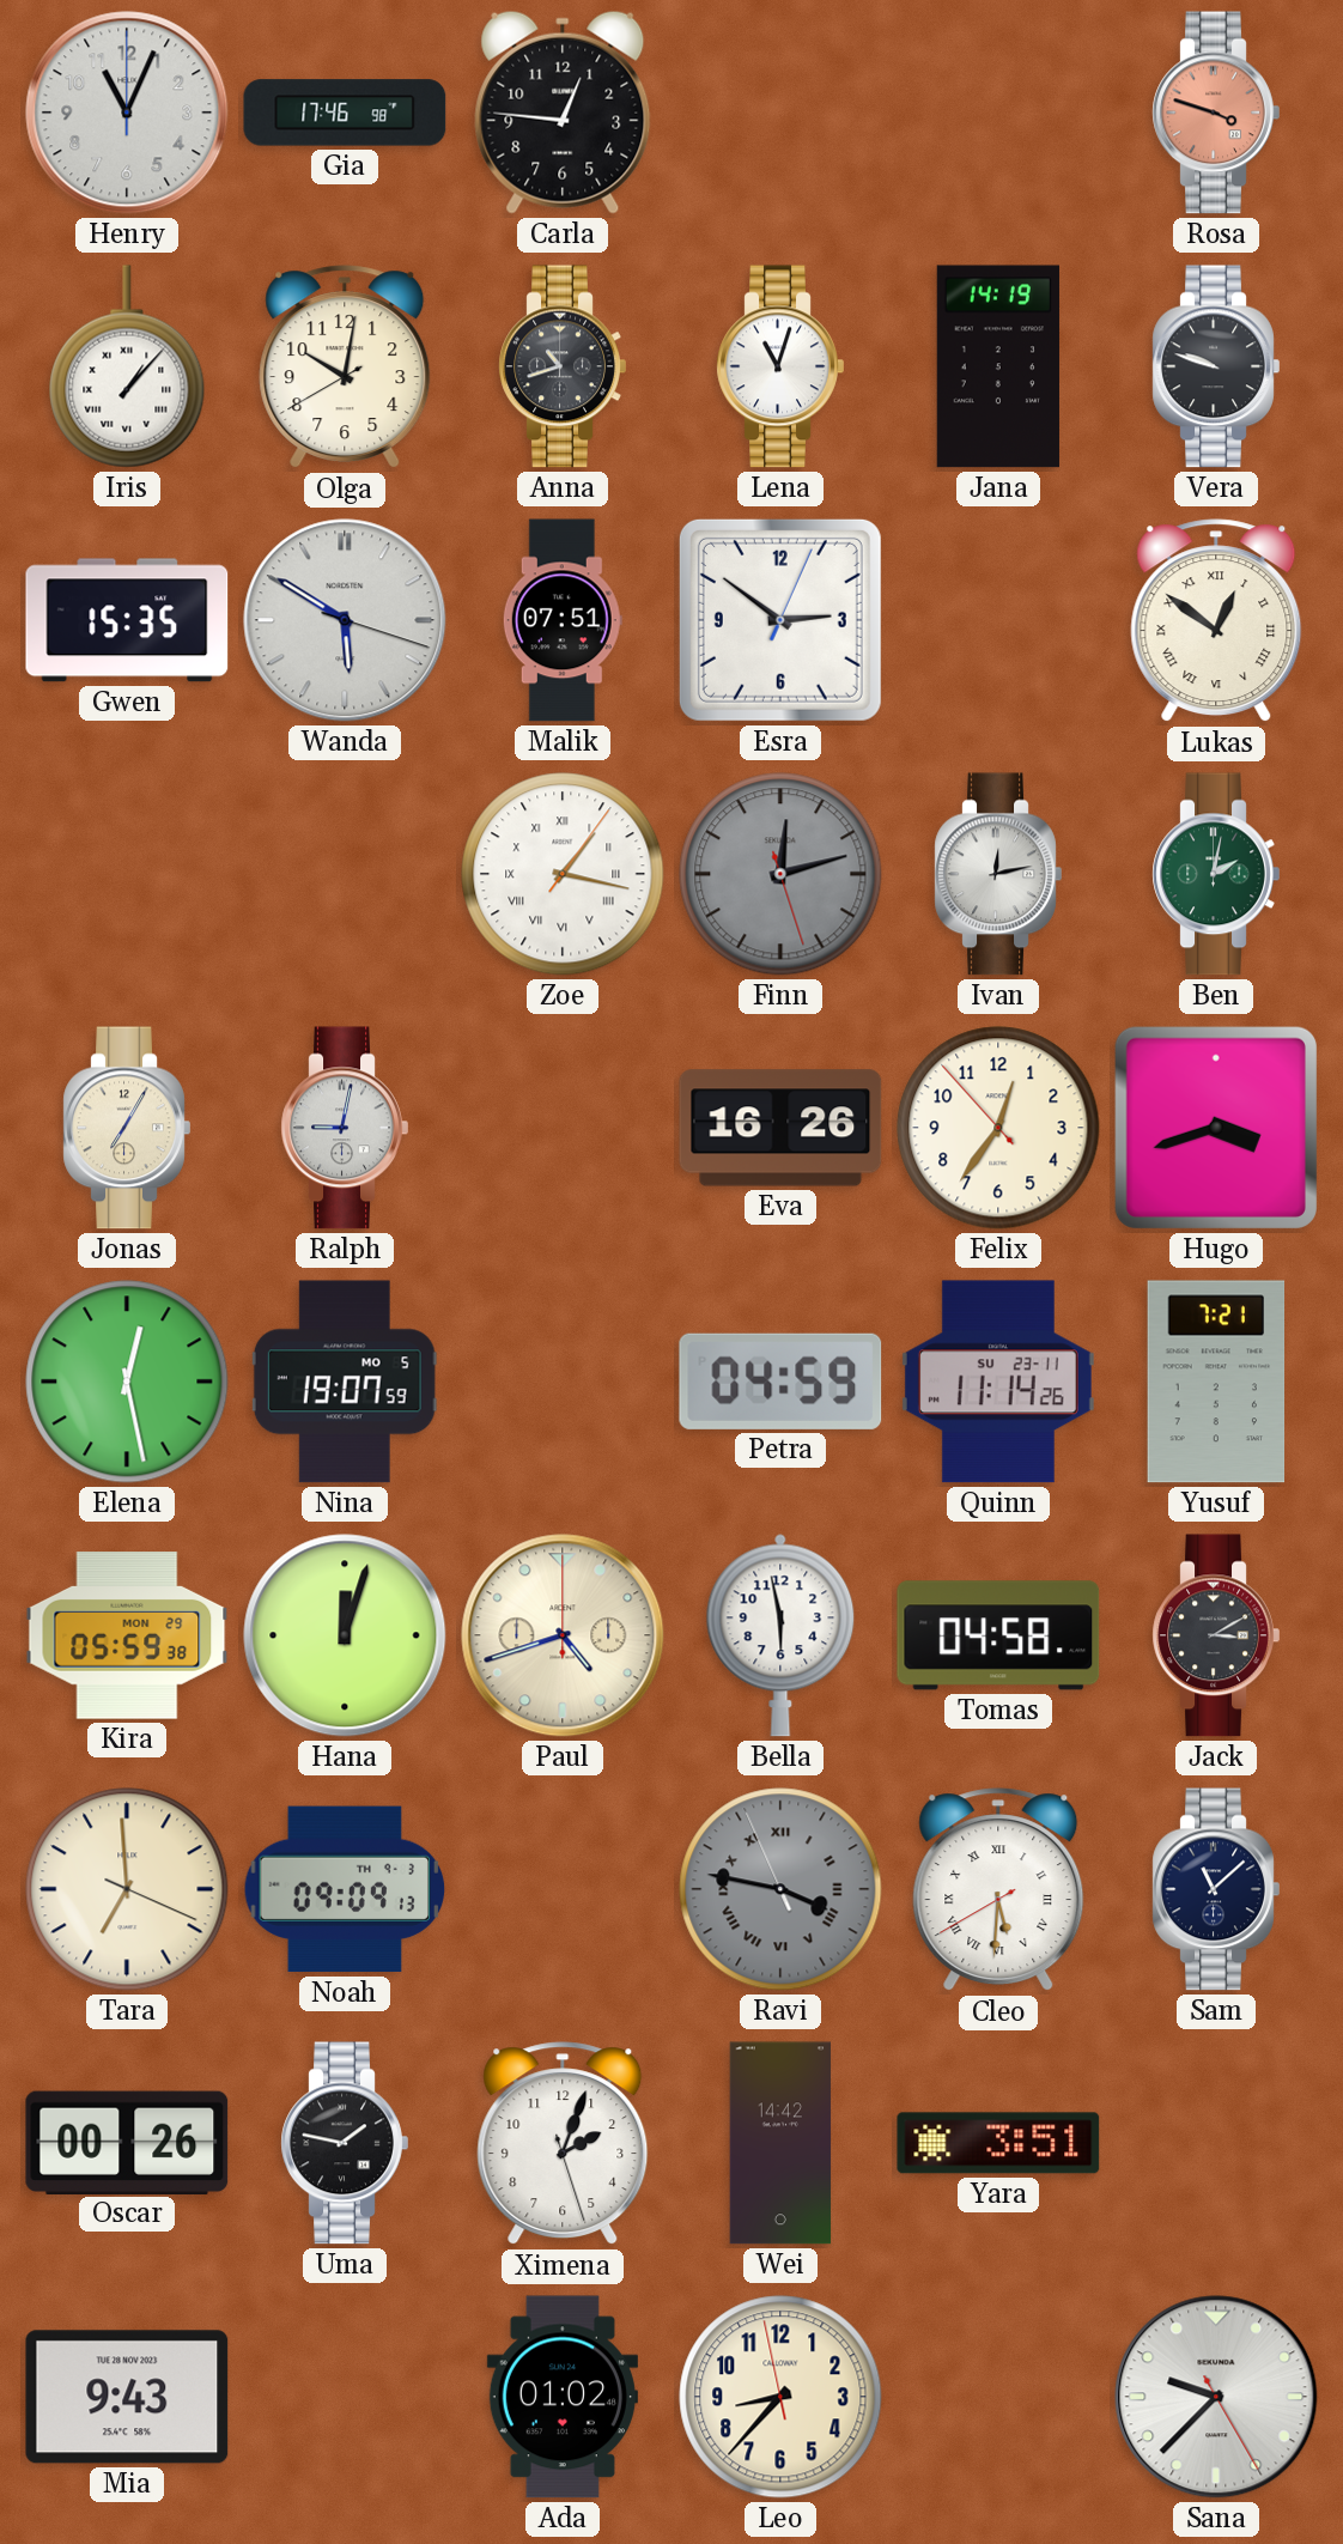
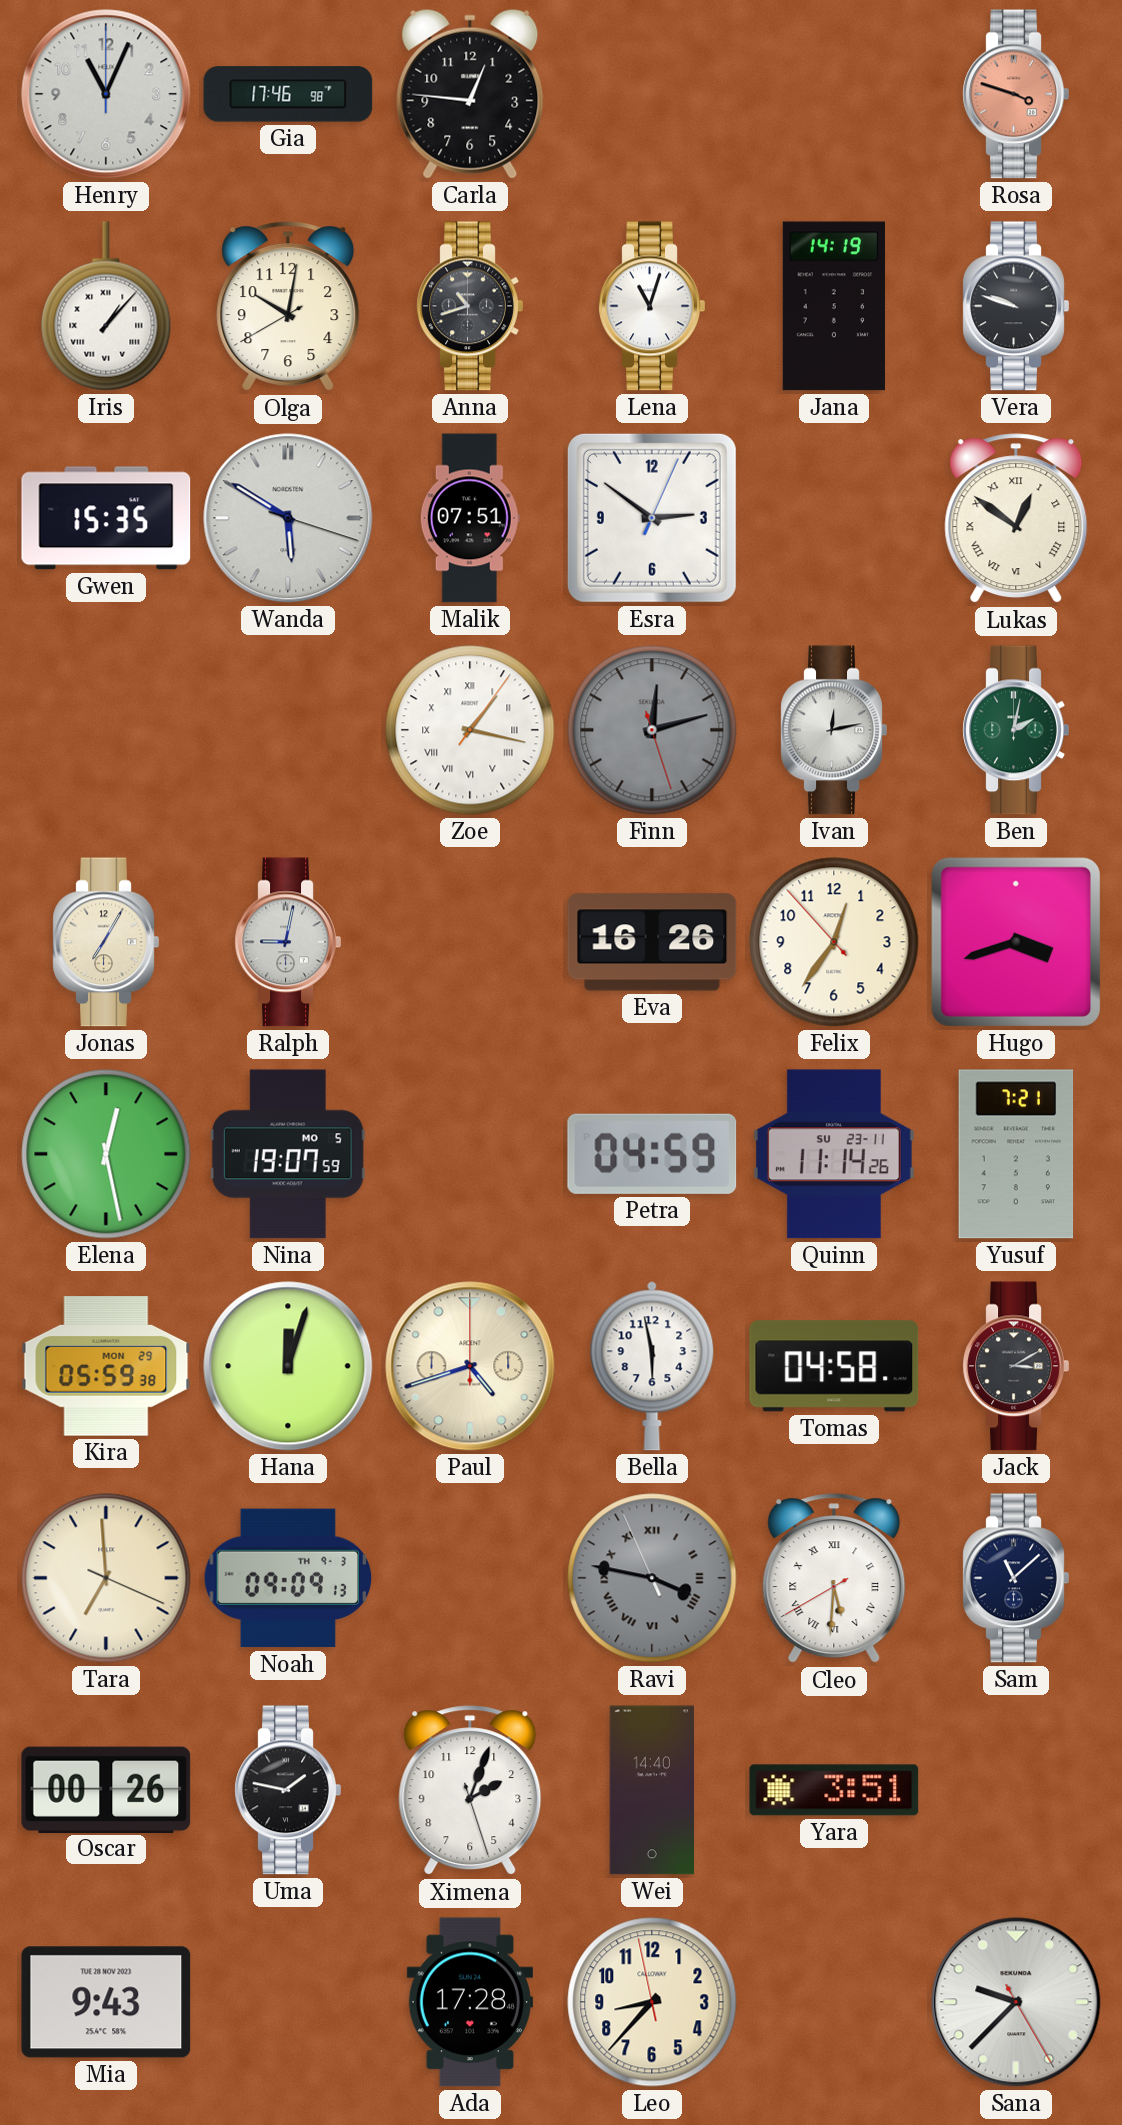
Wei: 14:42 -> 14:40 (652, 1790)
Ada: 01:02 -> 17:28 (470, 2002)
